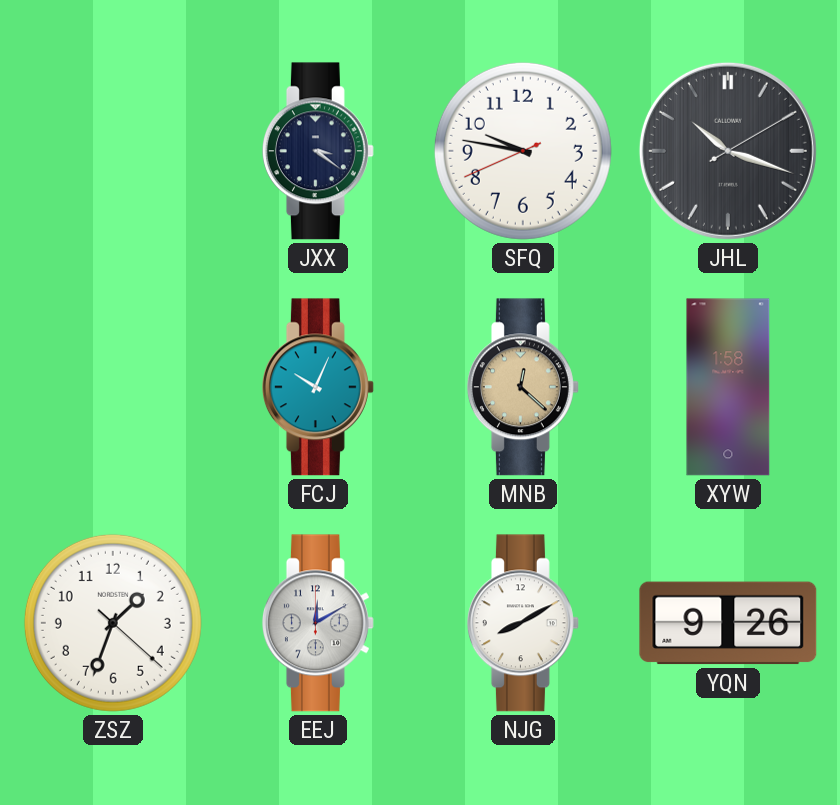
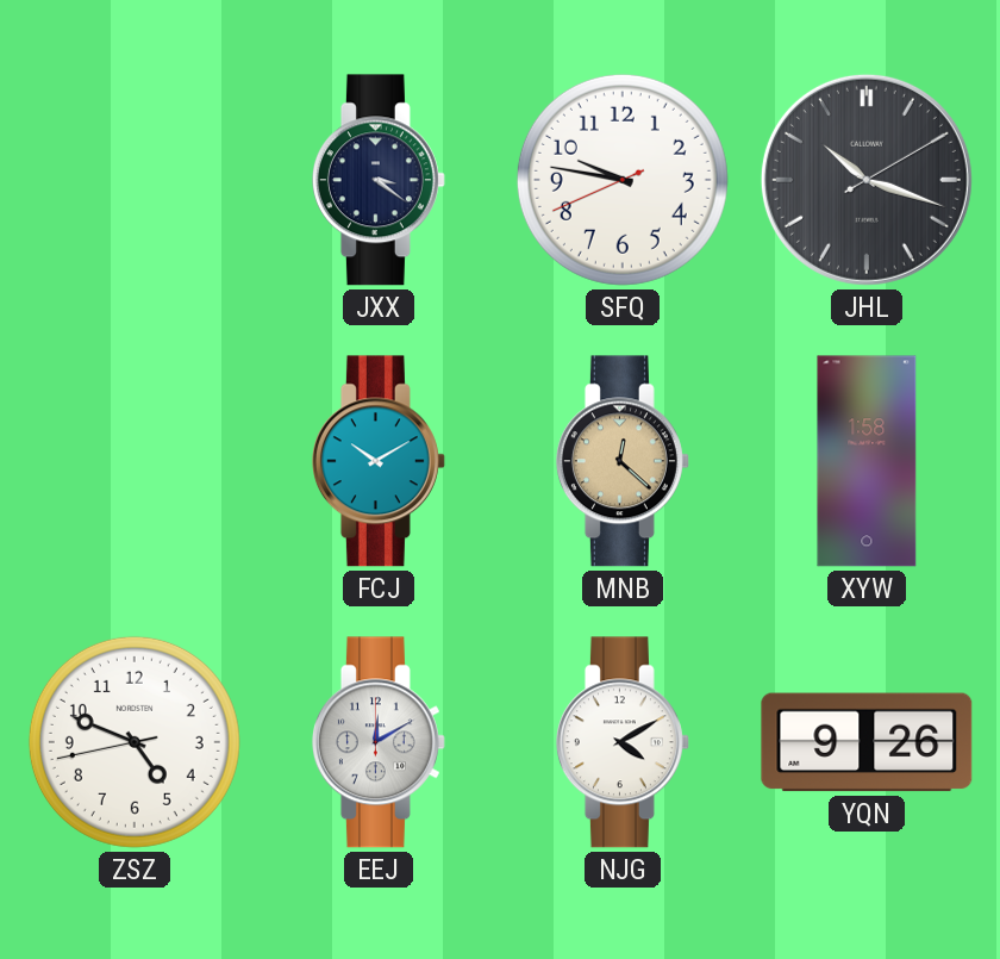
FCJ: 10:04 -> 10:10 (379, 461)
ZSZ: 1:33 -> 4:48 (135, 742)
NJG: 8:10 -> 4:10 (623, 742)
